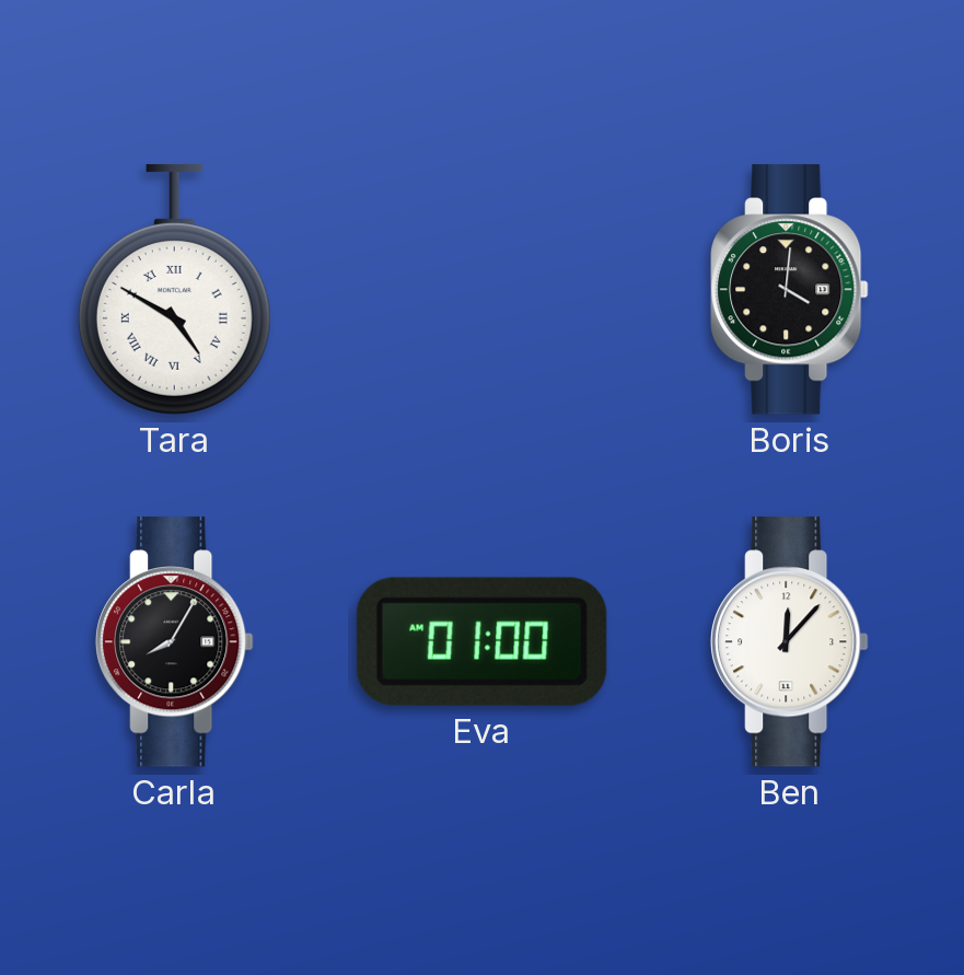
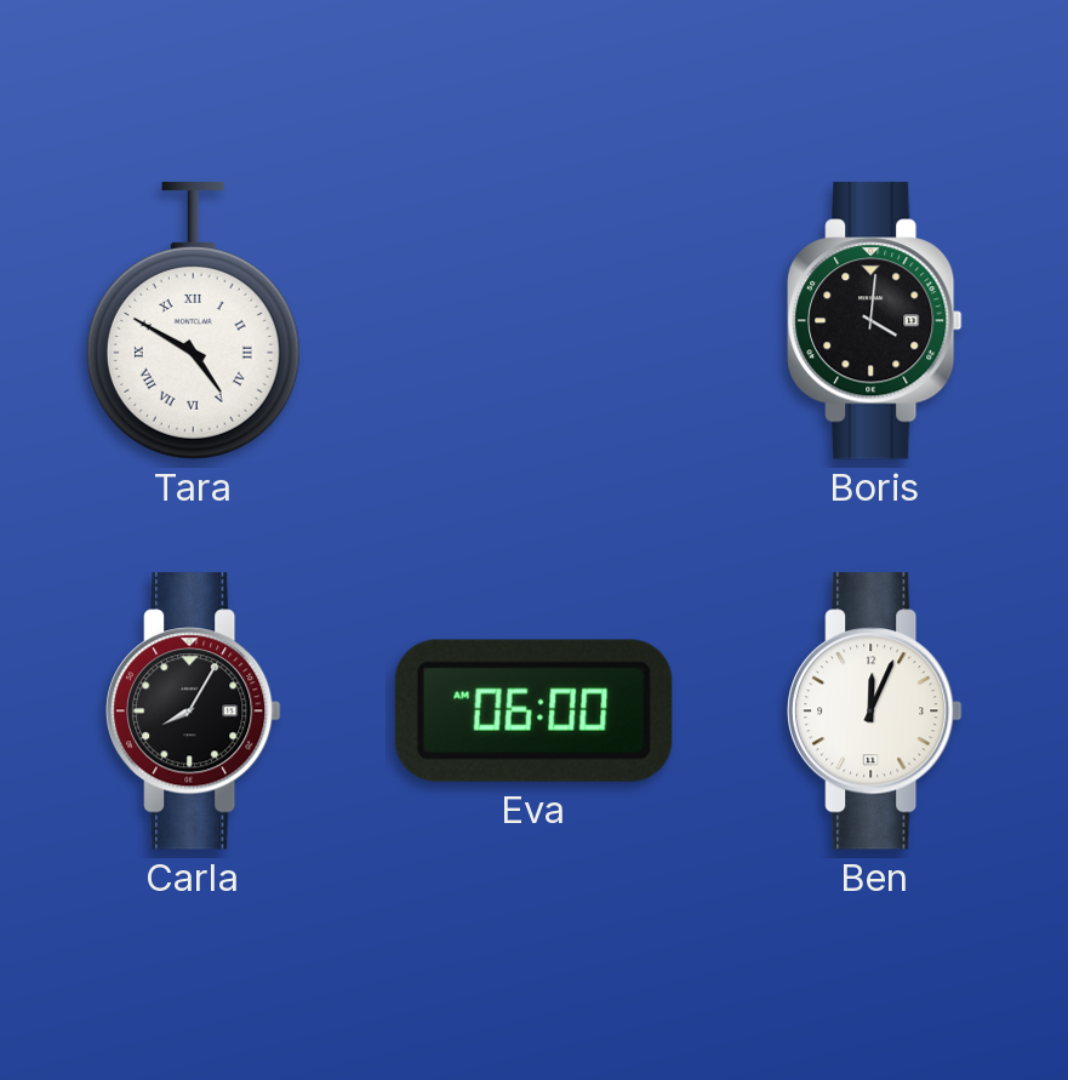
Eva: 01:00 -> 06:00 (533, 710)
Ben: 12:07 -> 12:04 (875, 712)
